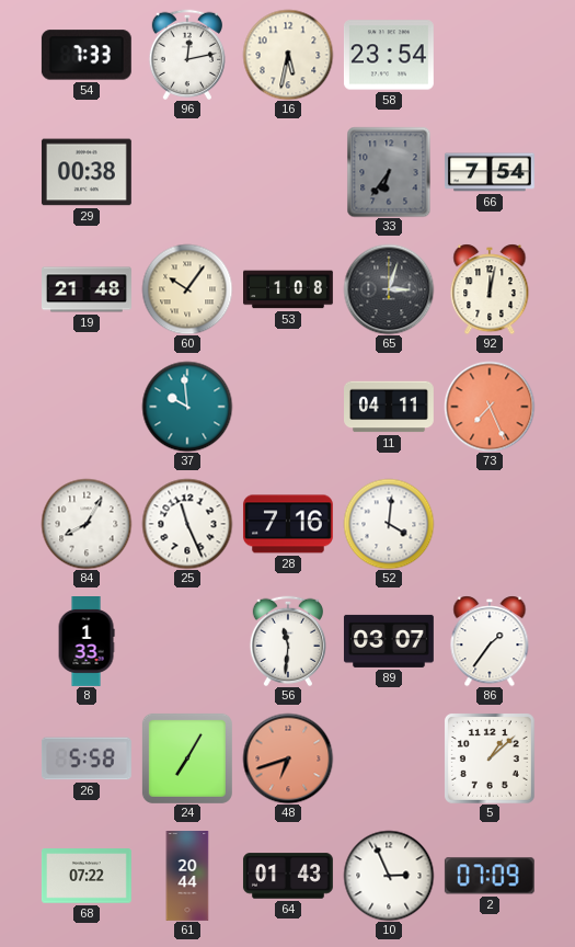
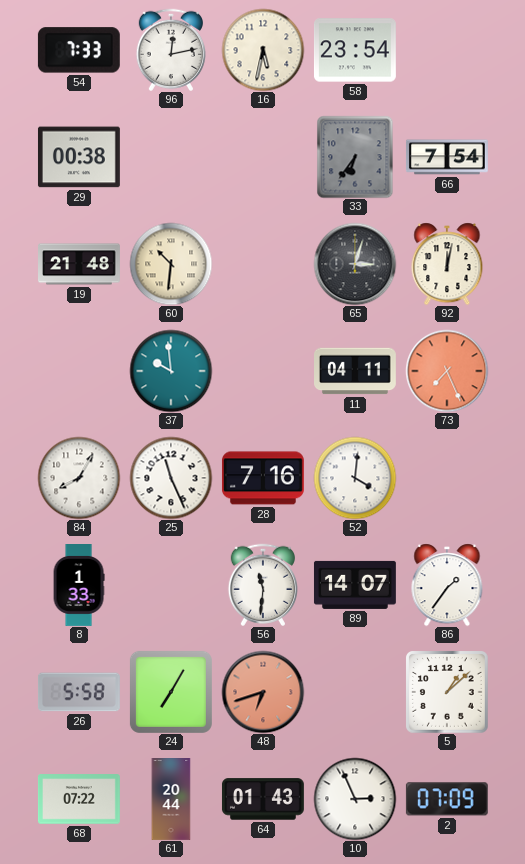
60: 10:06 -> 10:31 (171, 264)
53: 1:08 -> none (289, 289)
89: 03:07 -> 14:07 (355, 585)
